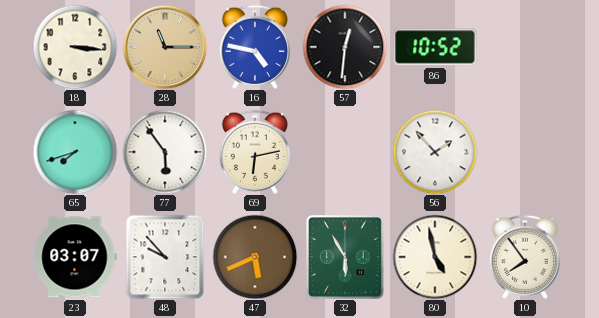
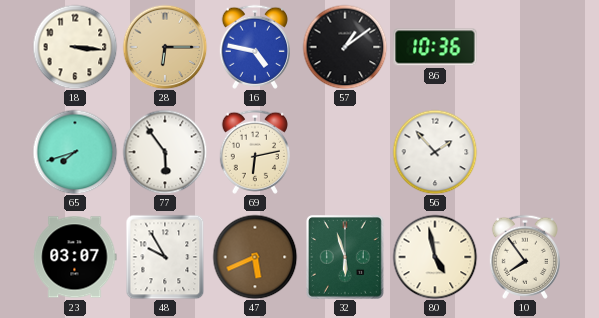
28: 11:15 -> 6:15 (165, 47)
57: 12:31 -> 1:09 (345, 47)
86: 10:52 -> 10:36 (435, 47)
48: 9:53 -> 9:55 (165, 257)
32: 5:55 -> 5:57 (346, 258)
